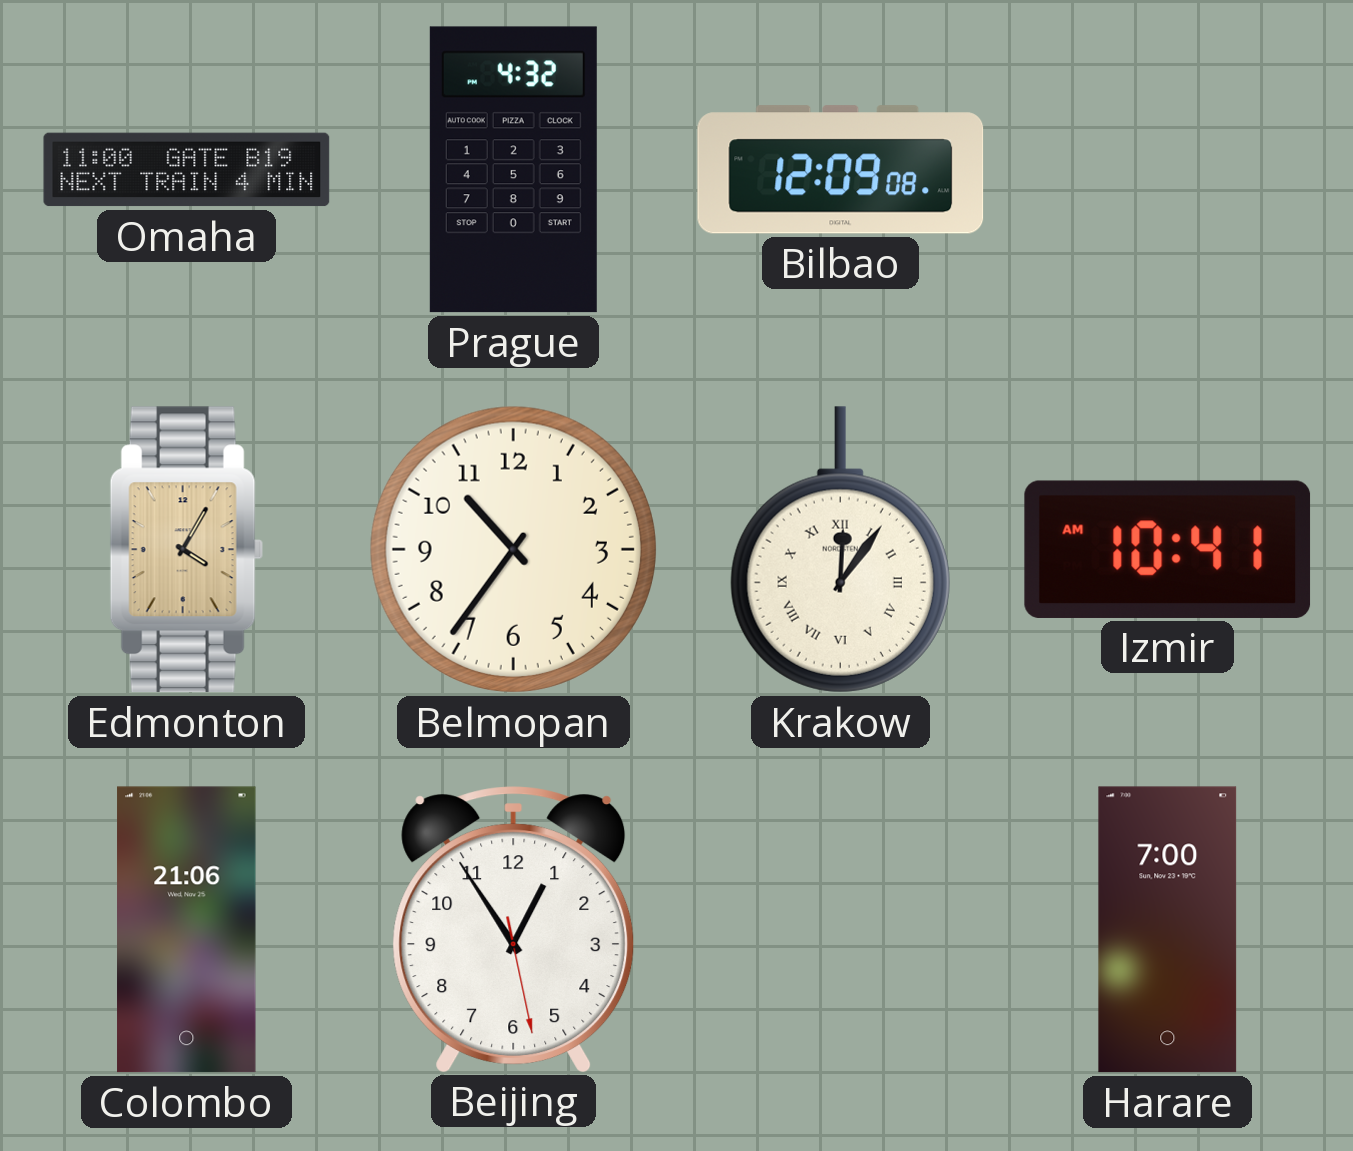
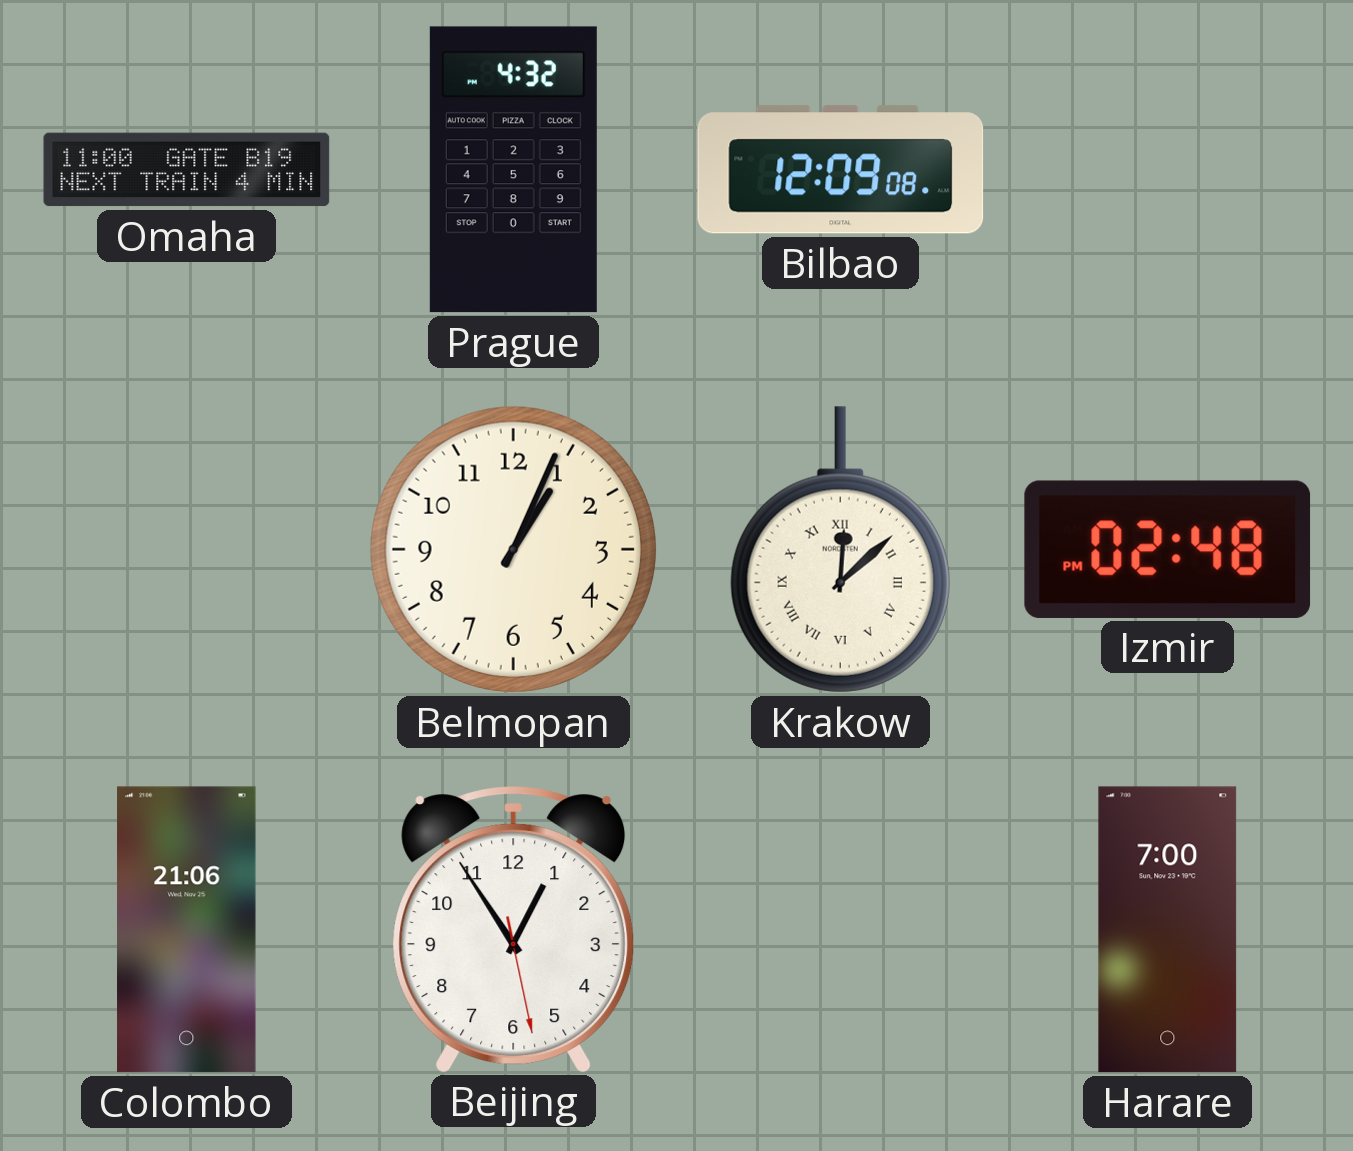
Edmonton: 4:05 -> none (186, 550)
Belmopan: 10:36 -> 1:04 (513, 549)
Krakow: 12:06 -> 12:08 (840, 550)
Izmir: 10:41 -> 02:48 (1168, 549)
